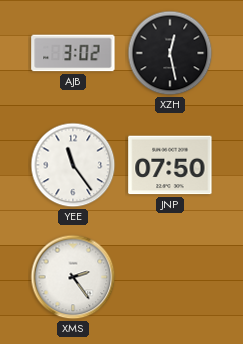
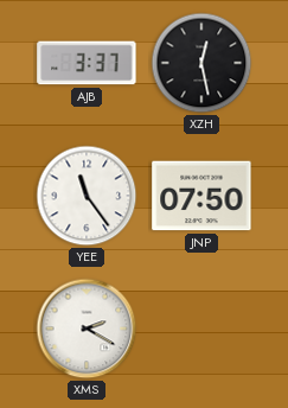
AJB: 3:02 -> 3:37 (87, 63)
XMS: 2:24 -> 2:20 (87, 329)
